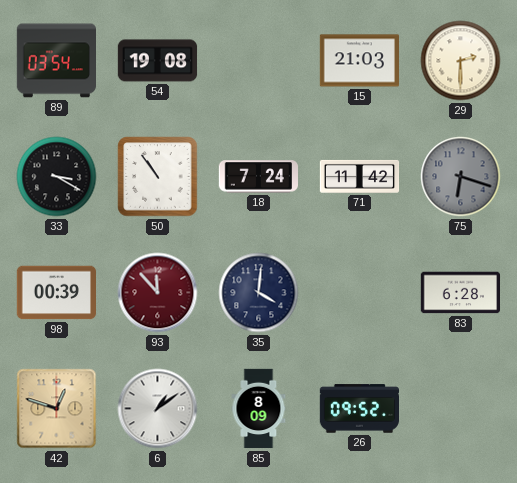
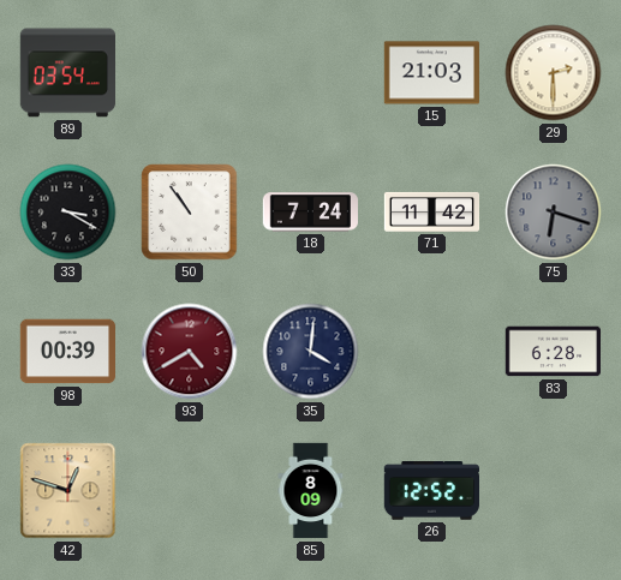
54: 19:08 -> none (158, 61)
93: 11:53 -> 4:40 (190, 352)
6: 1:09 -> none (158, 409)
26: 09:52 -> 12:52 (431, 491)
